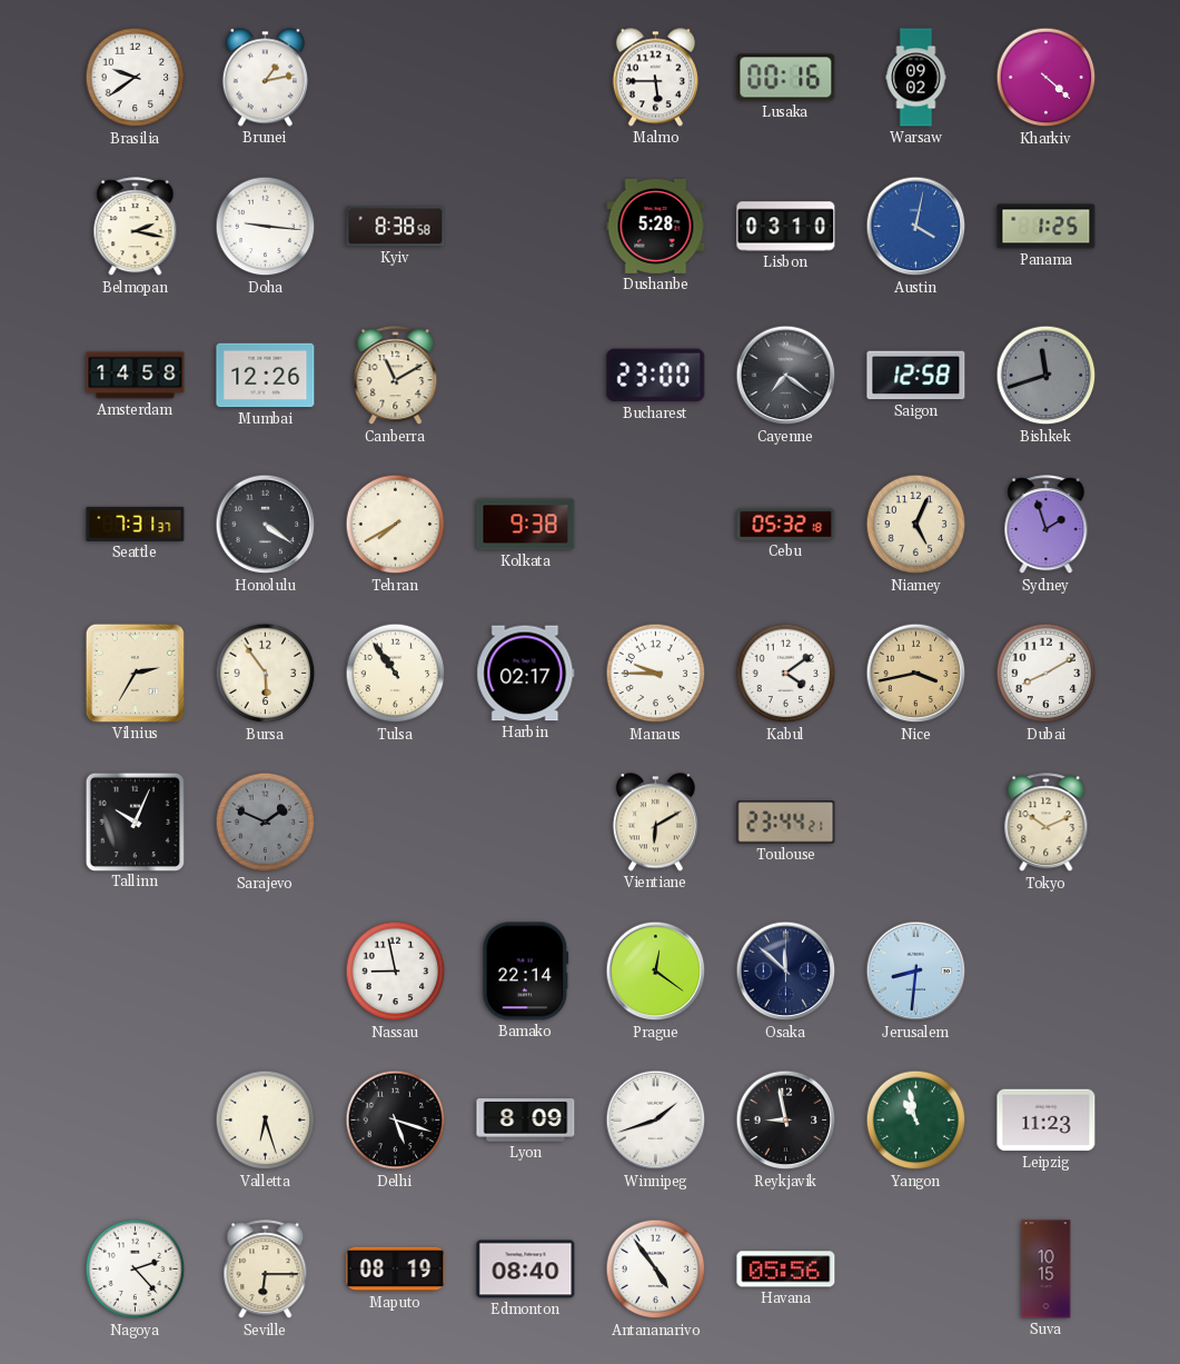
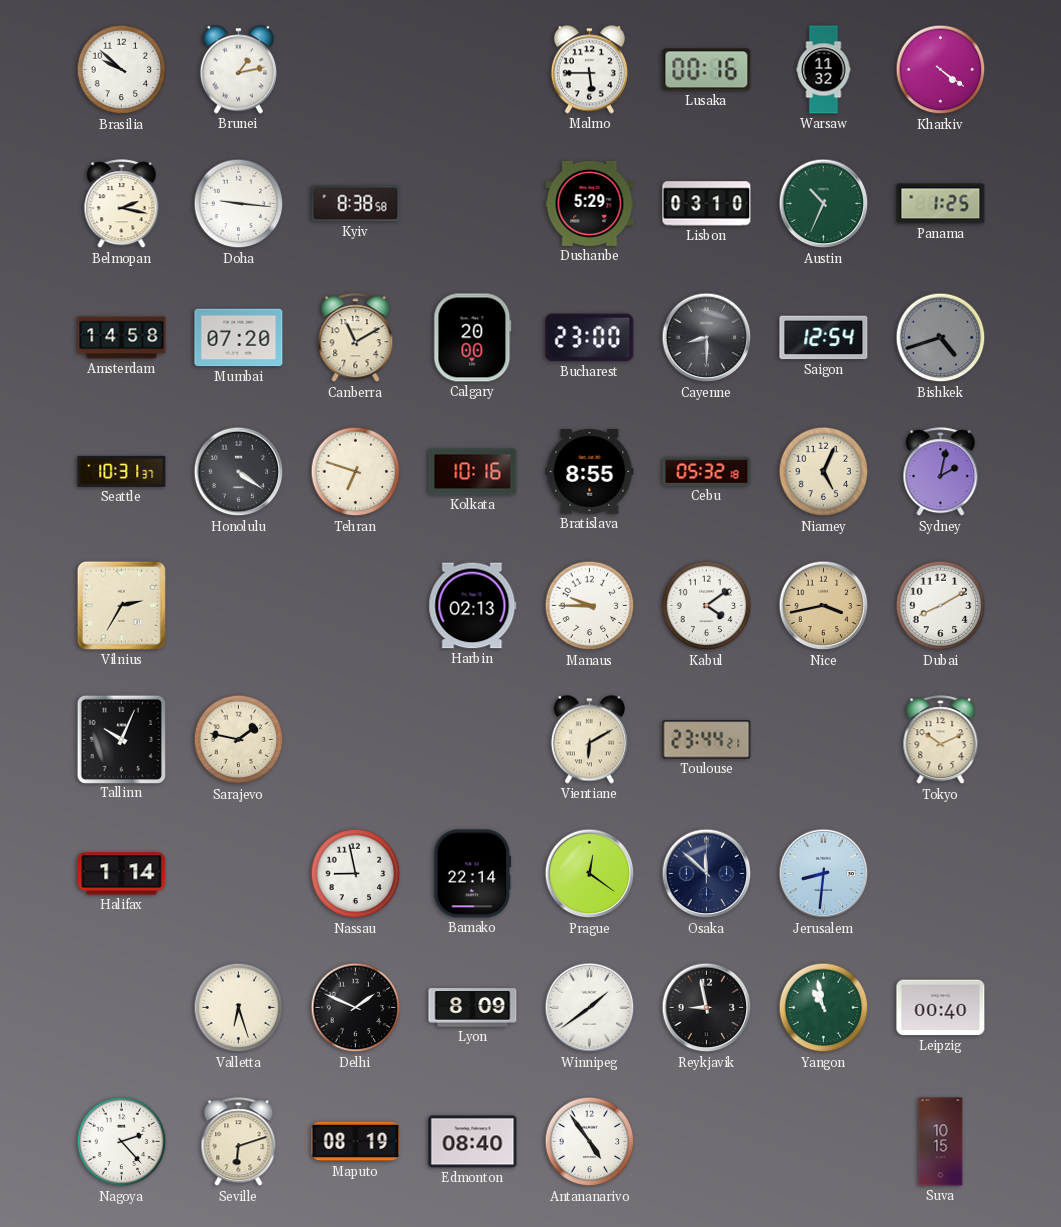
Brasilia: 9:39 -> 9:52 (122, 70)
Warsaw: 09:02 -> 11:32 (824, 70)
Kharkiv: 4:22 -> 4:21 (941, 70)
Dushanbe: 5:28 -> 5:29 (590, 203)
Austin: 4:02 -> 10:34 (824, 204)
Austin dial: blue -> green (824, 204)
Mumbai: 12:26 -> 07:20 (239, 338)
Calgary: none -> 20:00 (473, 338)
Cayenne: 7:21 -> 8:30 (707, 338)
Saigon: 12:58 -> 12:54 (824, 338)
Bishkek: 11:42 -> 4:42 (941, 338)
Seattle: 7:31 -> 10:31 (122, 471)
Tehran: 7:40 -> 6:48 (356, 472)
Kolkata: 9:38 -> 10:16 (473, 472)
Bratislava: none -> 8:55 (590, 472)
Sydney: 1:57 -> 2:02 (941, 472)
Bursa: 5:54 -> none (266, 674)
Tulsa: 10:54 -> none (396, 674)
Harbin: 02:17 -> 02:13 (473, 606)
Sarajevo: 1:49 -> 1:47 (239, 740)
Sarajevo dial: grey -> cream (239, 740)
Halifax: none -> 1:14 (122, 874)
Delhi: 5:18 -> 1:49 (356, 1008)
Winnipeg: 1:42 -> 1:39 (590, 1008)
Leipzig: 11:23 -> 00:40 (941, 1008)
Seville: 6:15 -> 6:12 (239, 1142)
Havana: 05:56 -> none (786, 1270)
